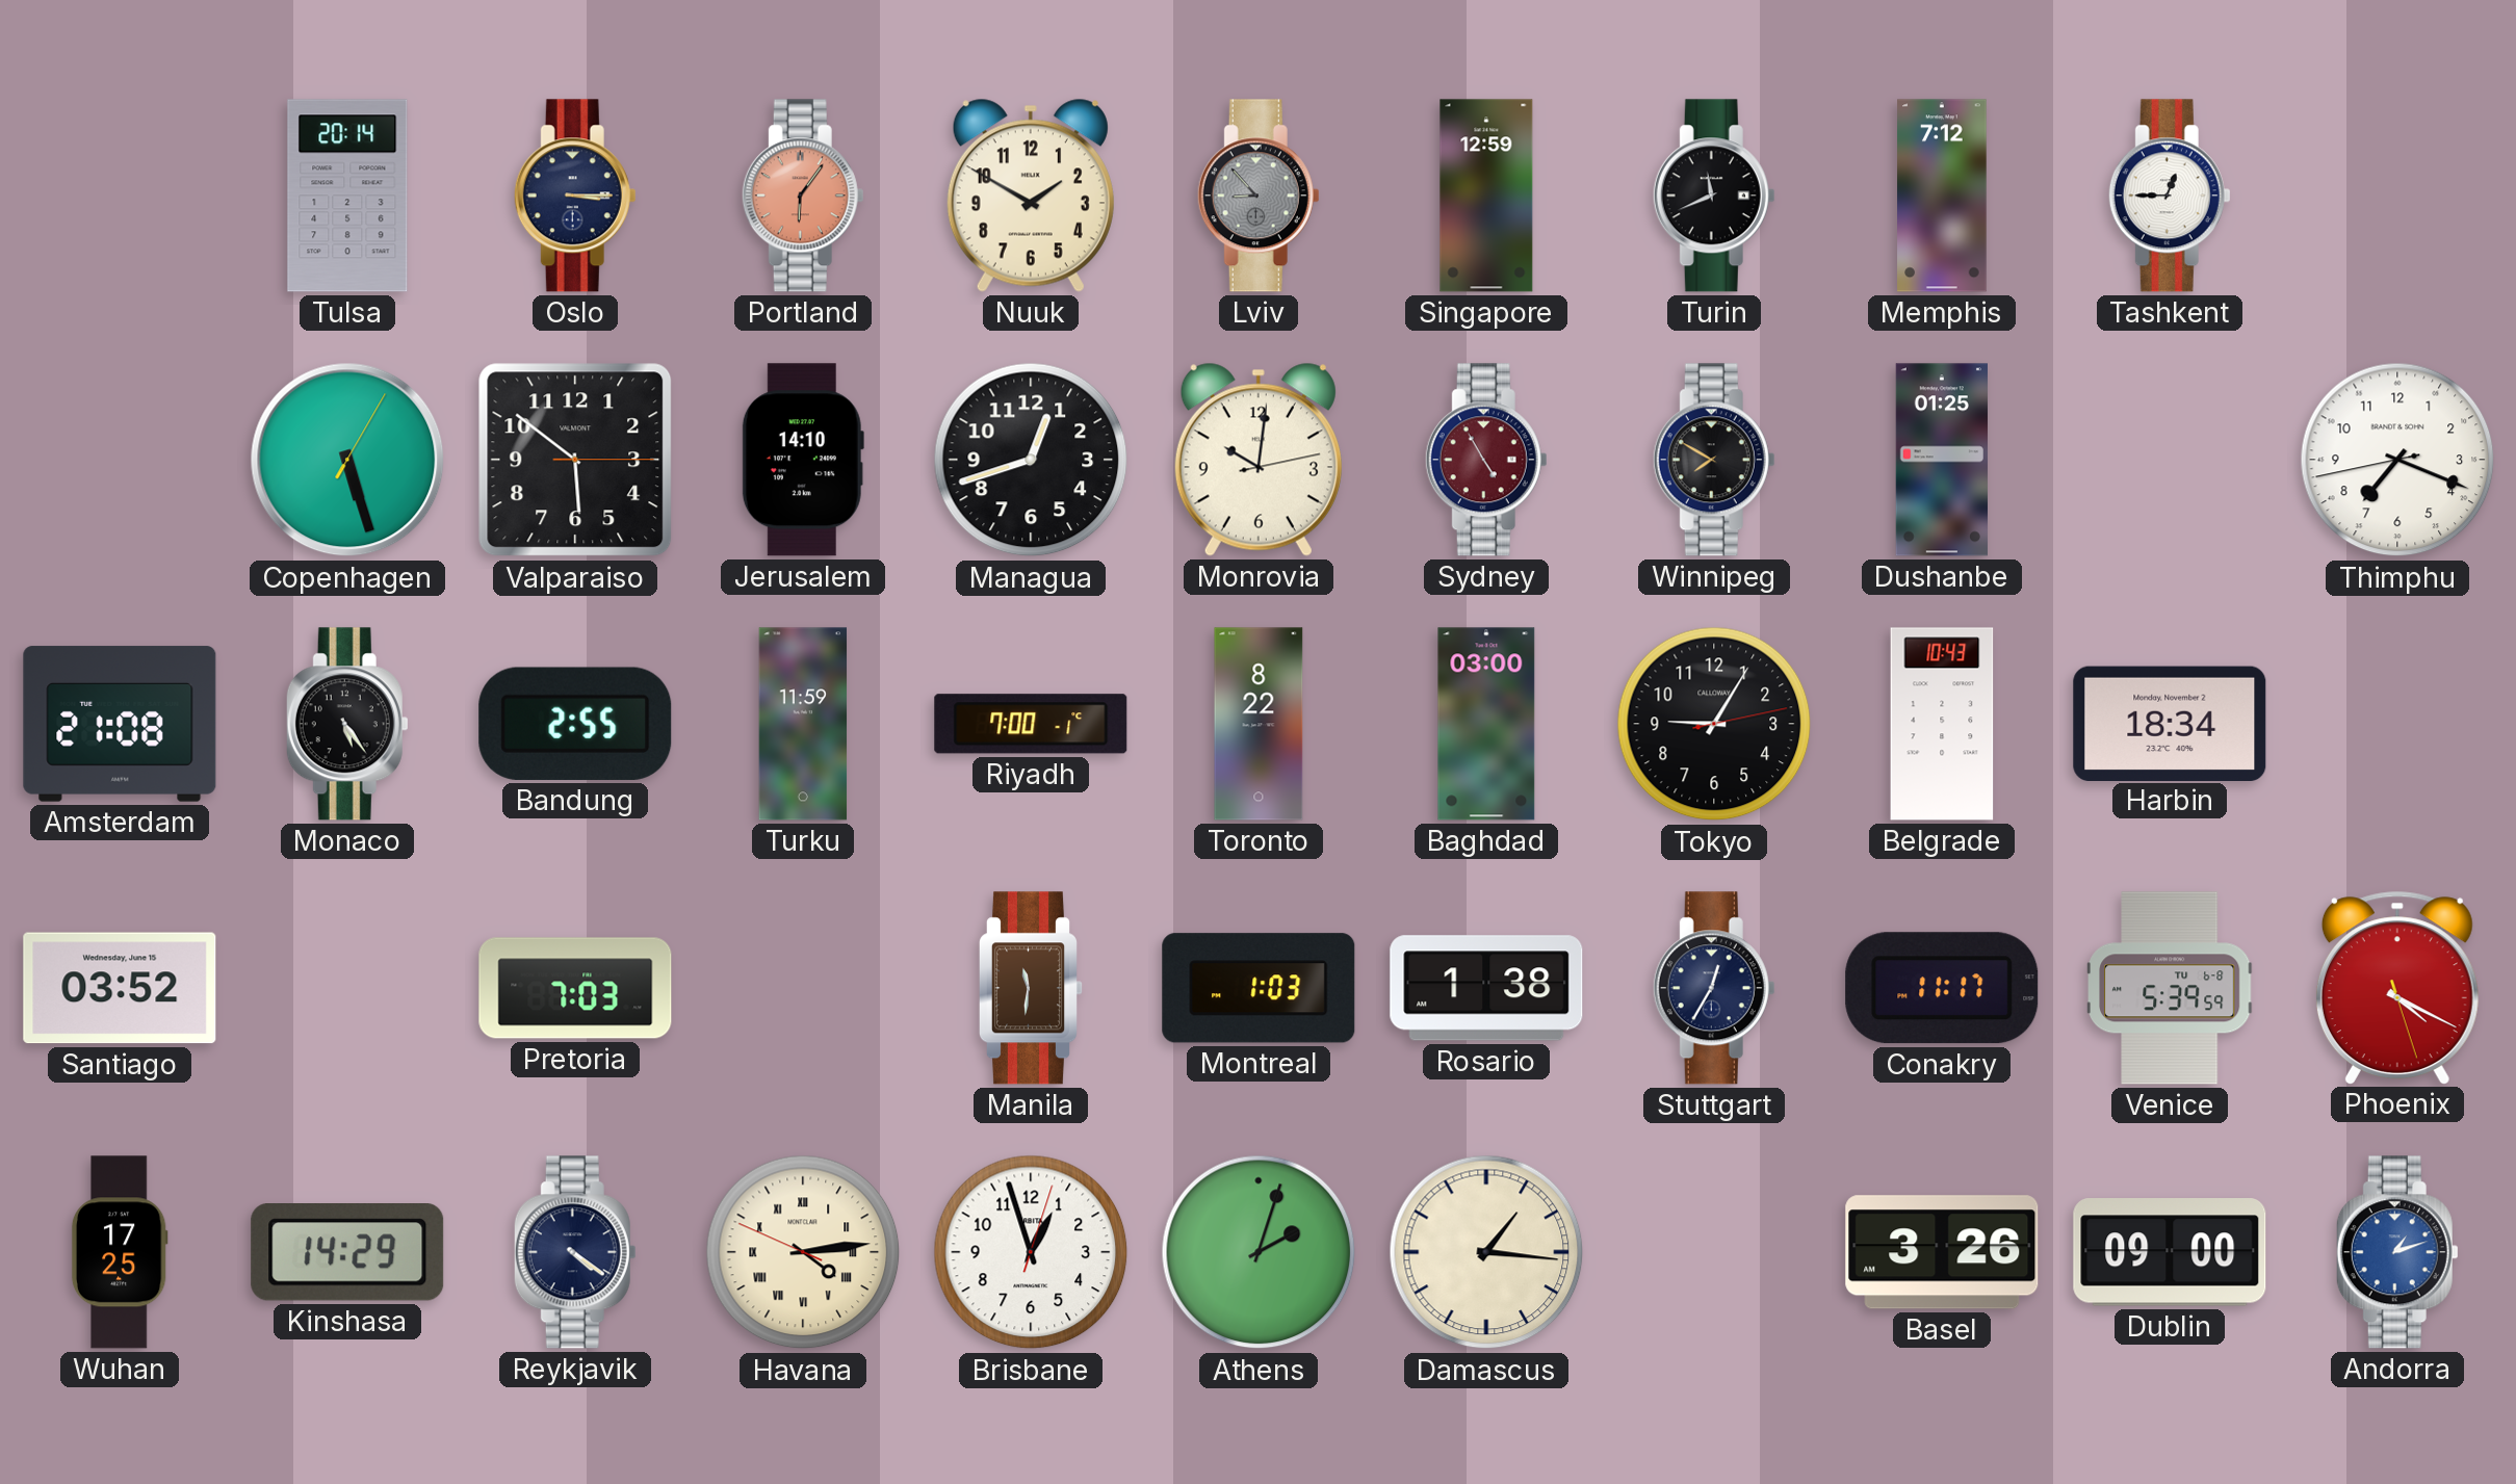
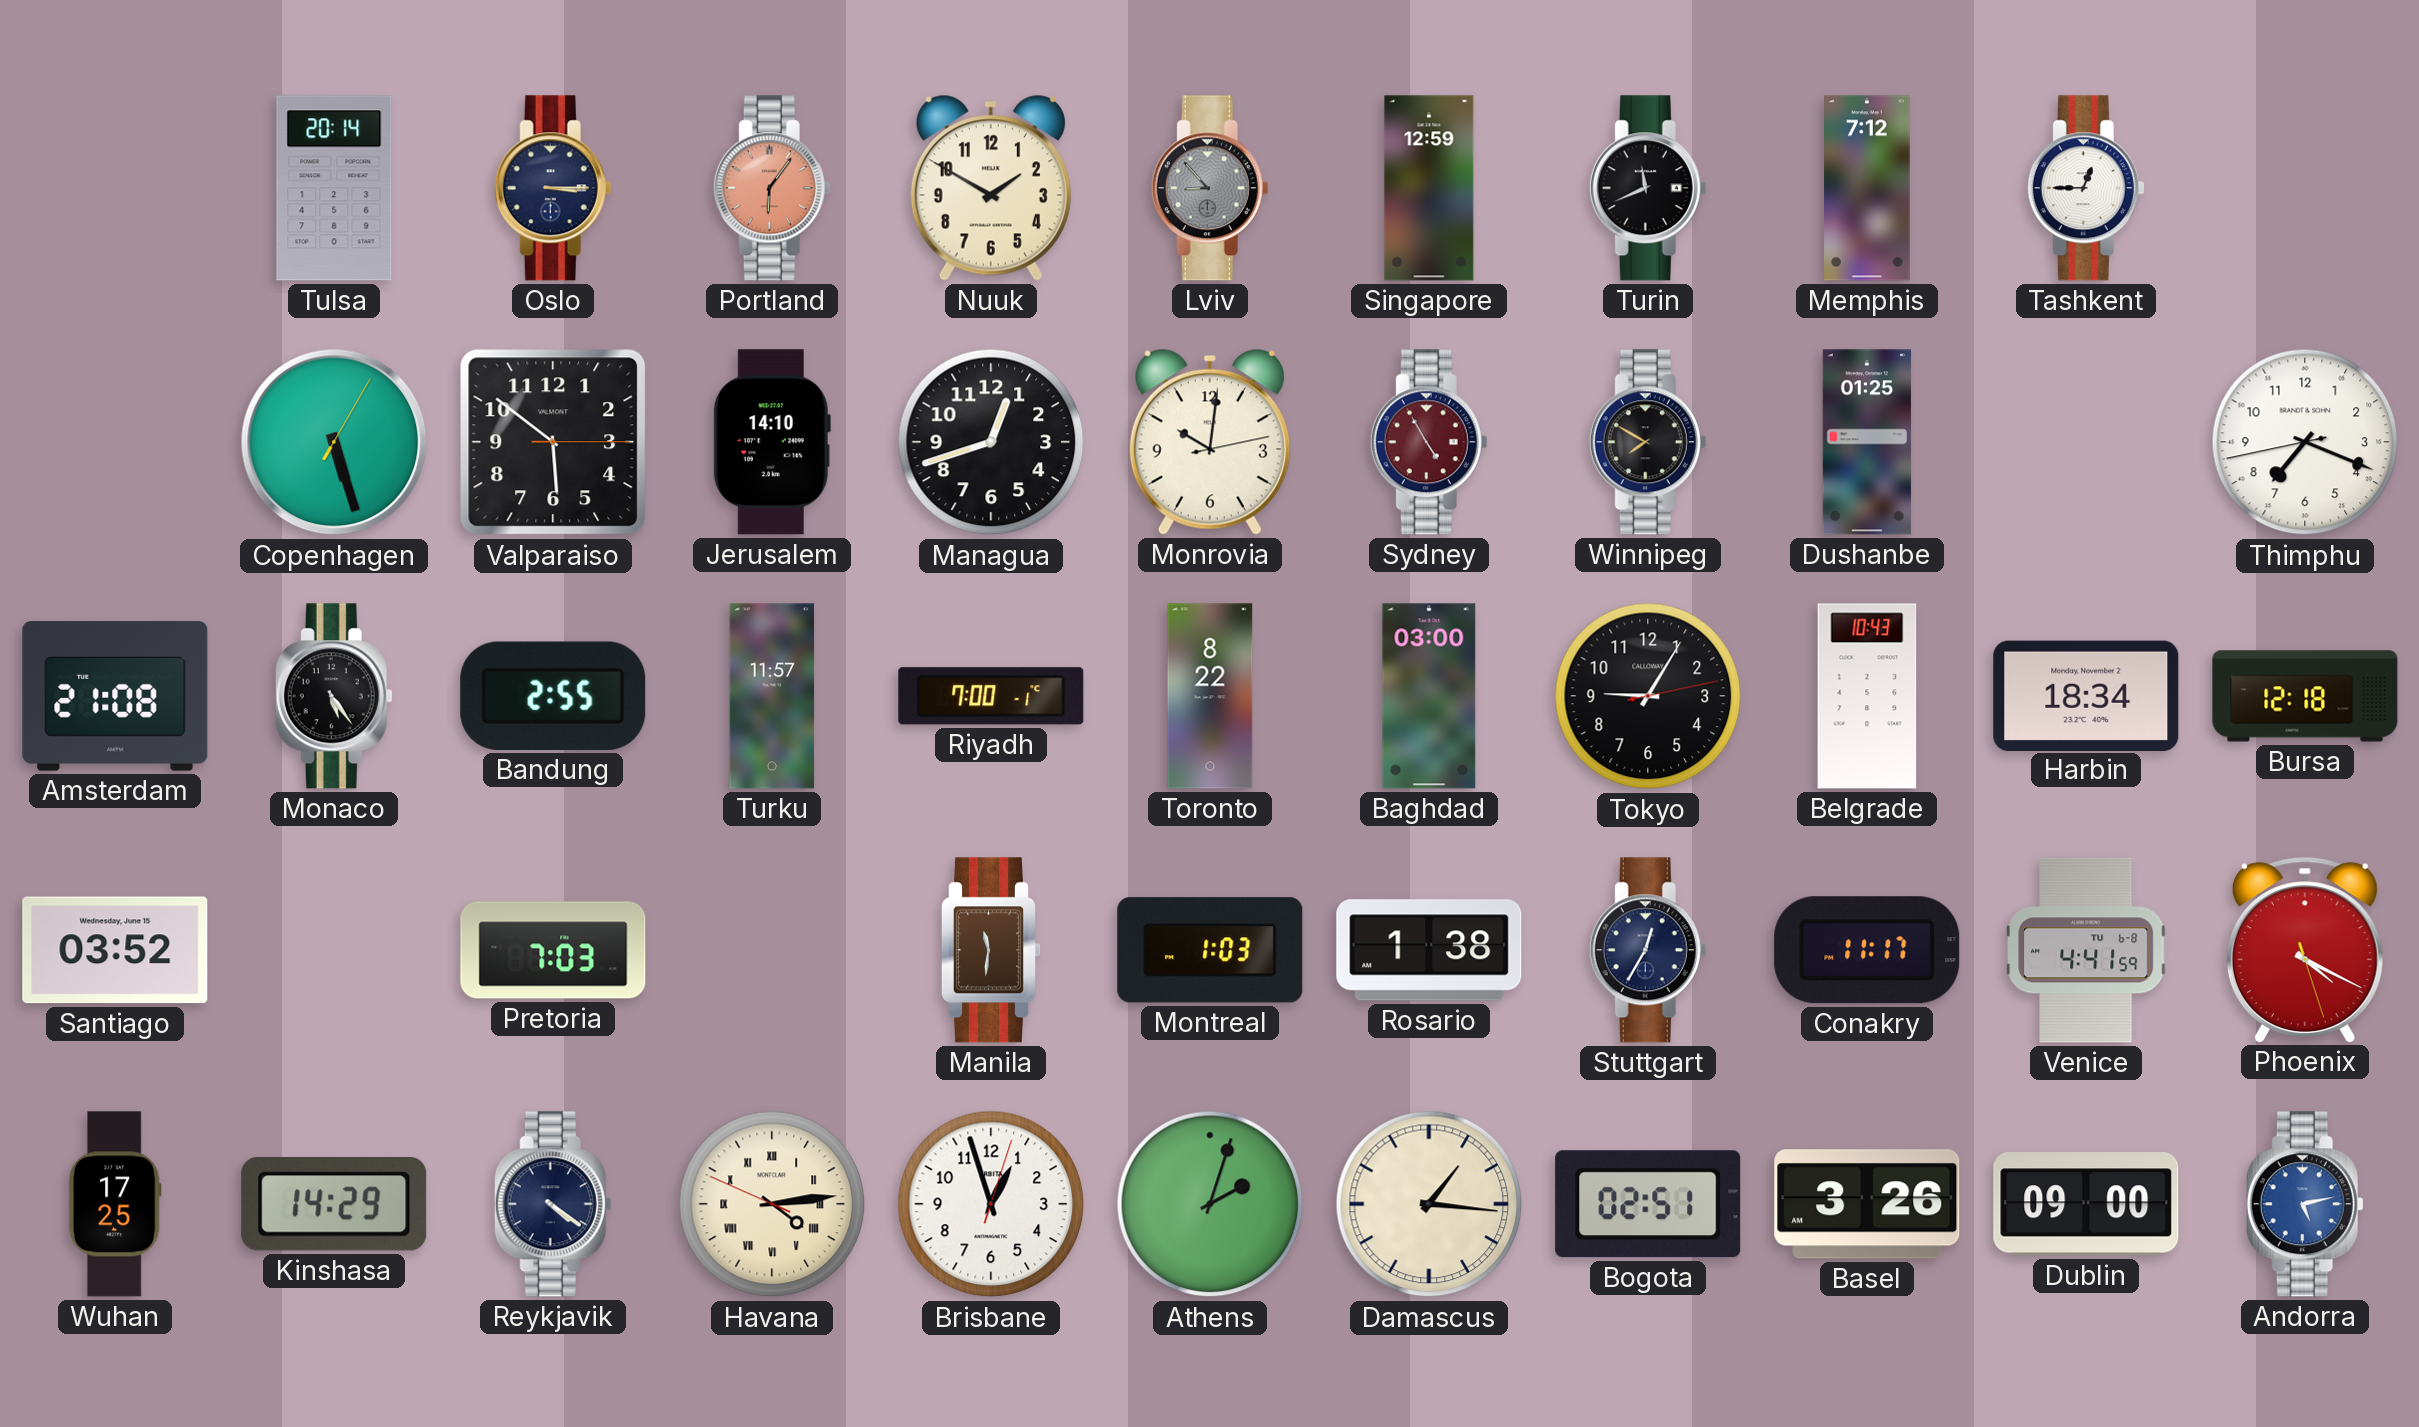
Turku: 11:59 -> 11:57 (772, 696)
Bursa: none -> 12:18 (2305, 696)
Venice: 5:39 -> 4:41 (2087, 950)
Bogota: none -> 02:51 (1648, 1204)
Andorra: 1:12 -> 5:13 (2305, 1204)
